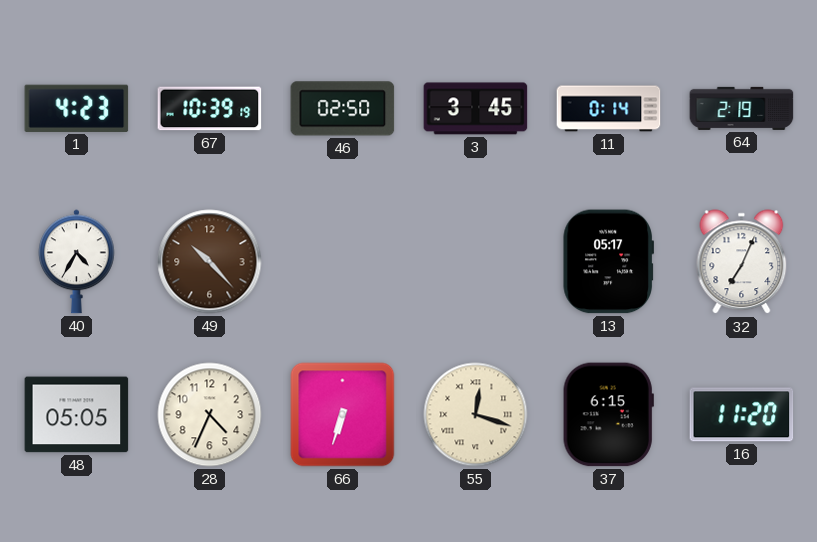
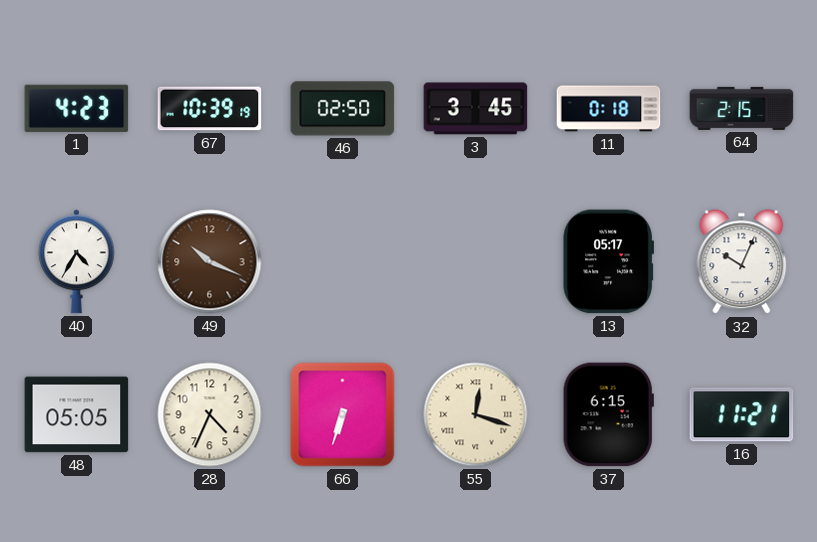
11: 0:14 -> 0:18 (609, 109)
64: 2:19 -> 2:15 (742, 108)
49: 10:23 -> 10:19 (210, 262)
32: 7:04 -> 10:04 (742, 262)
16: 11:20 -> 11:21 (742, 415)
